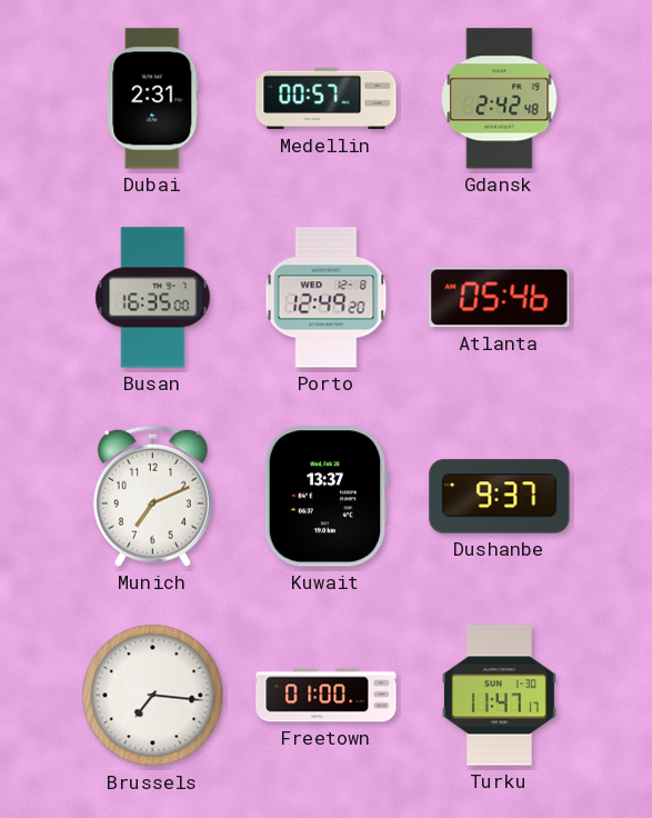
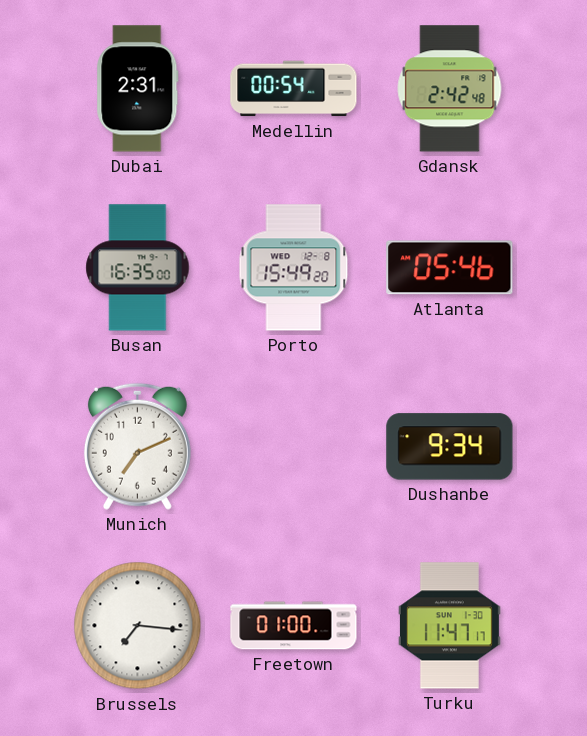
Medellin: 00:57 -> 00:54 (294, 89)
Porto: 12:49 -> 15:49 (294, 268)
Kuwait: 13:37 -> none (325, 497)
Dushanbe: 9:37 -> 9:34 (450, 447)
